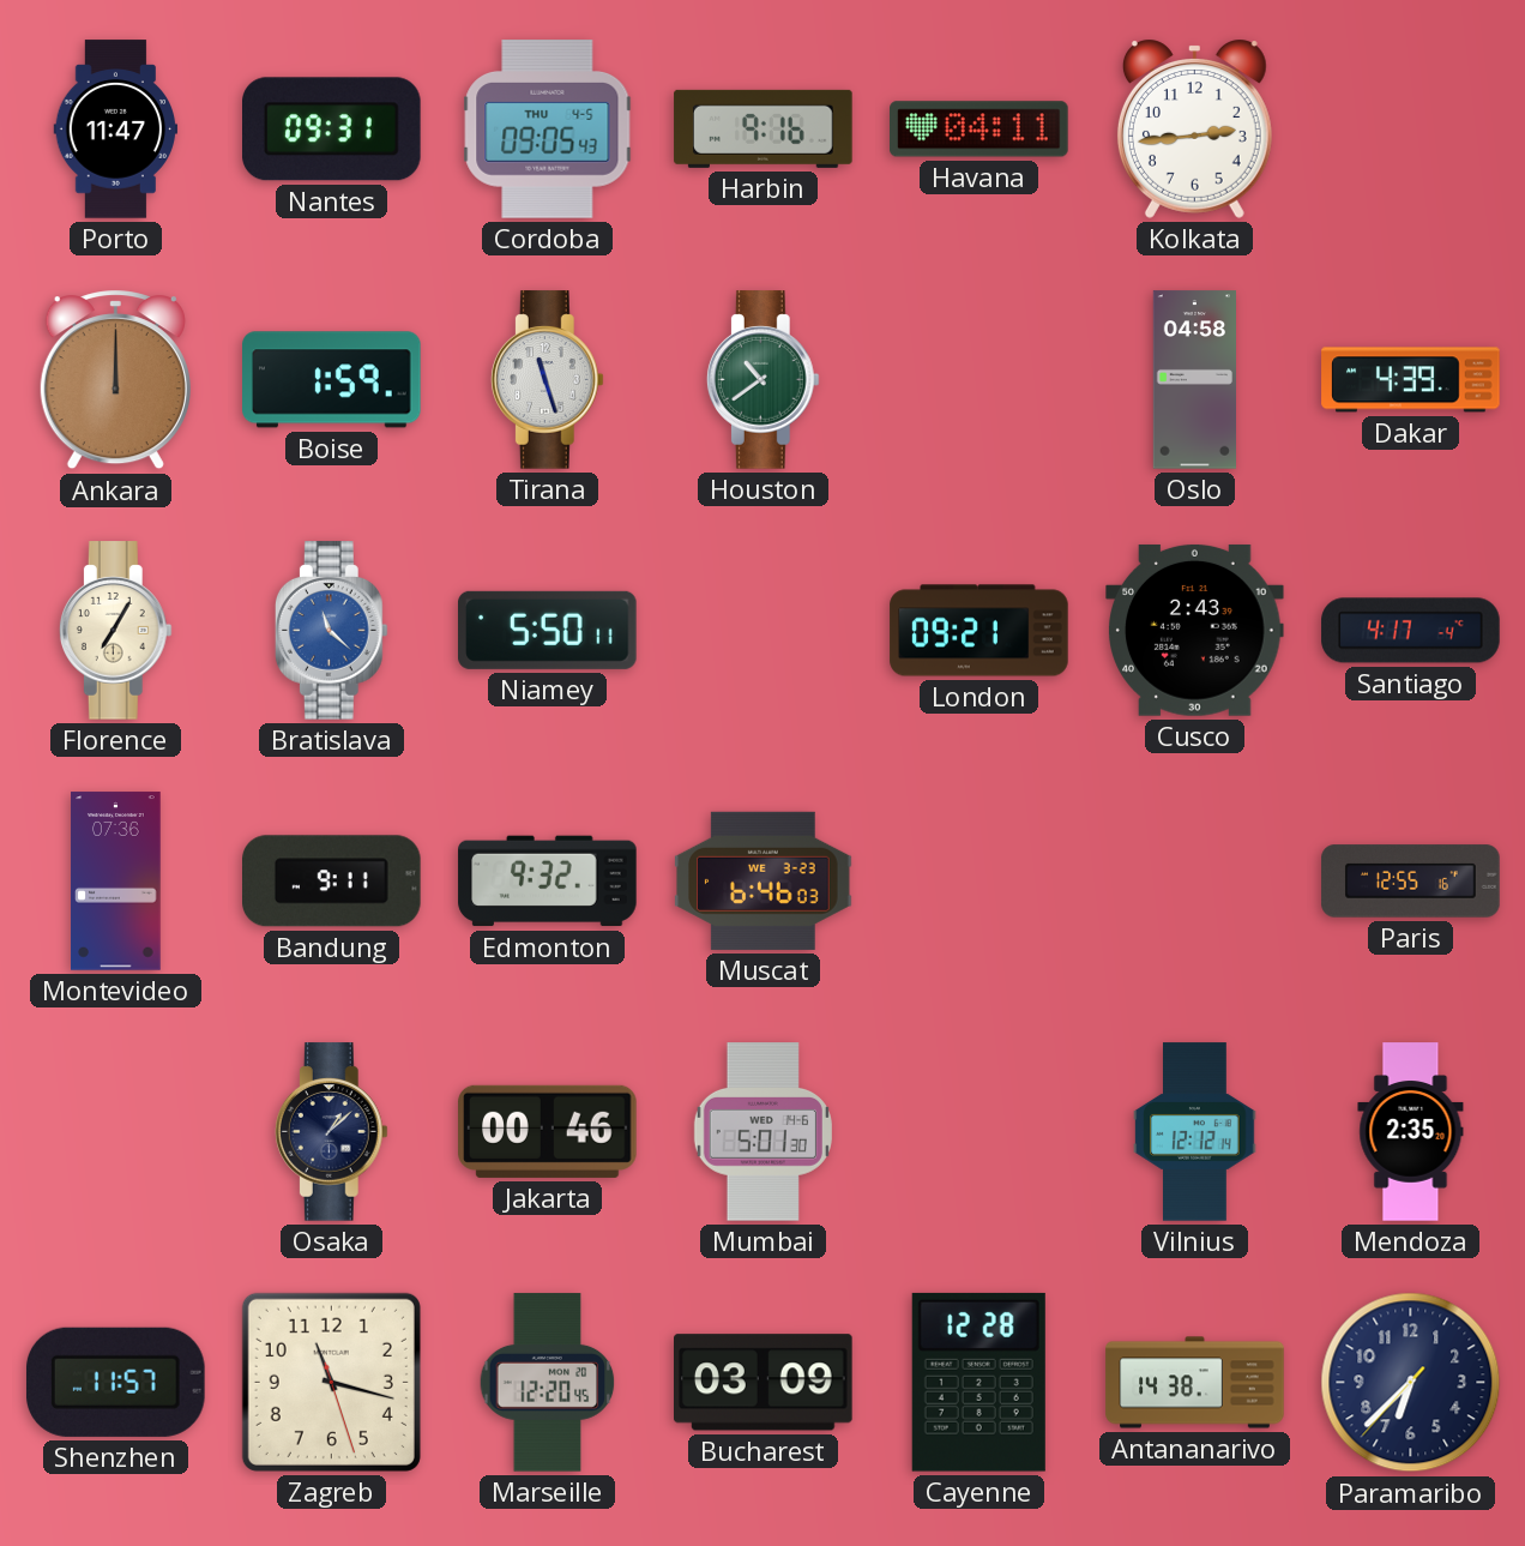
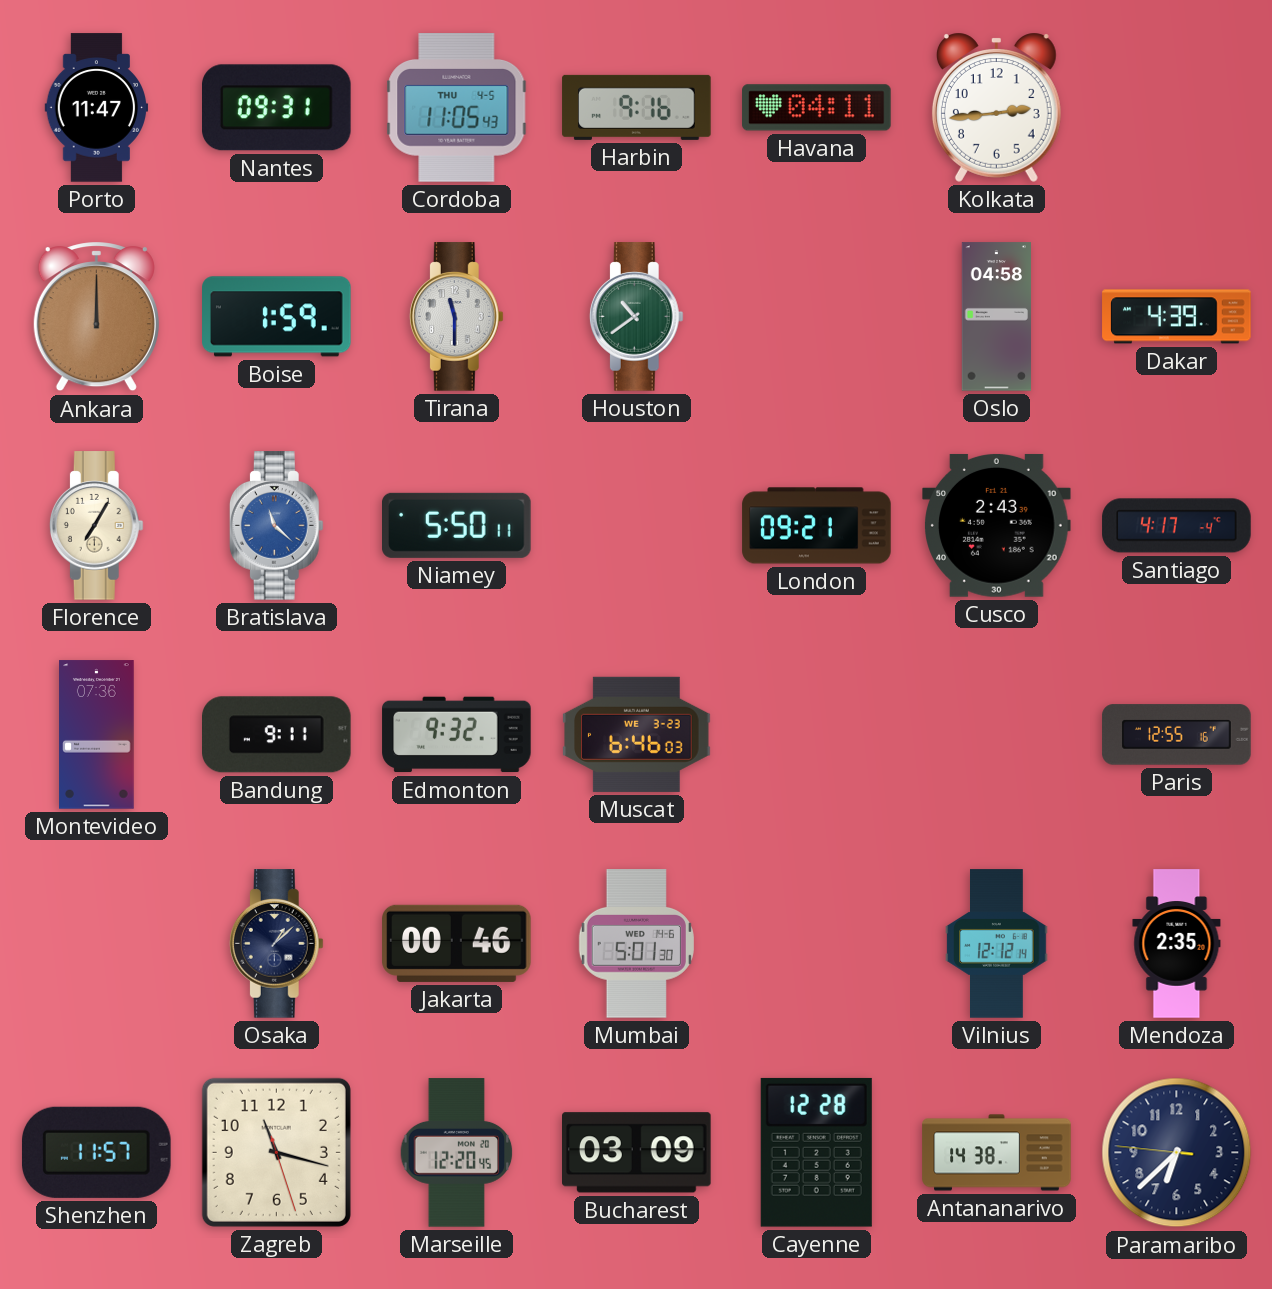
Cordoba: 09:05 -> 11:05 (457, 108)
Tirana: 11:27 -> 11:30 (456, 317)
Paramaribo: 6:37:37 -> 6:37:46 (1177, 1153)
